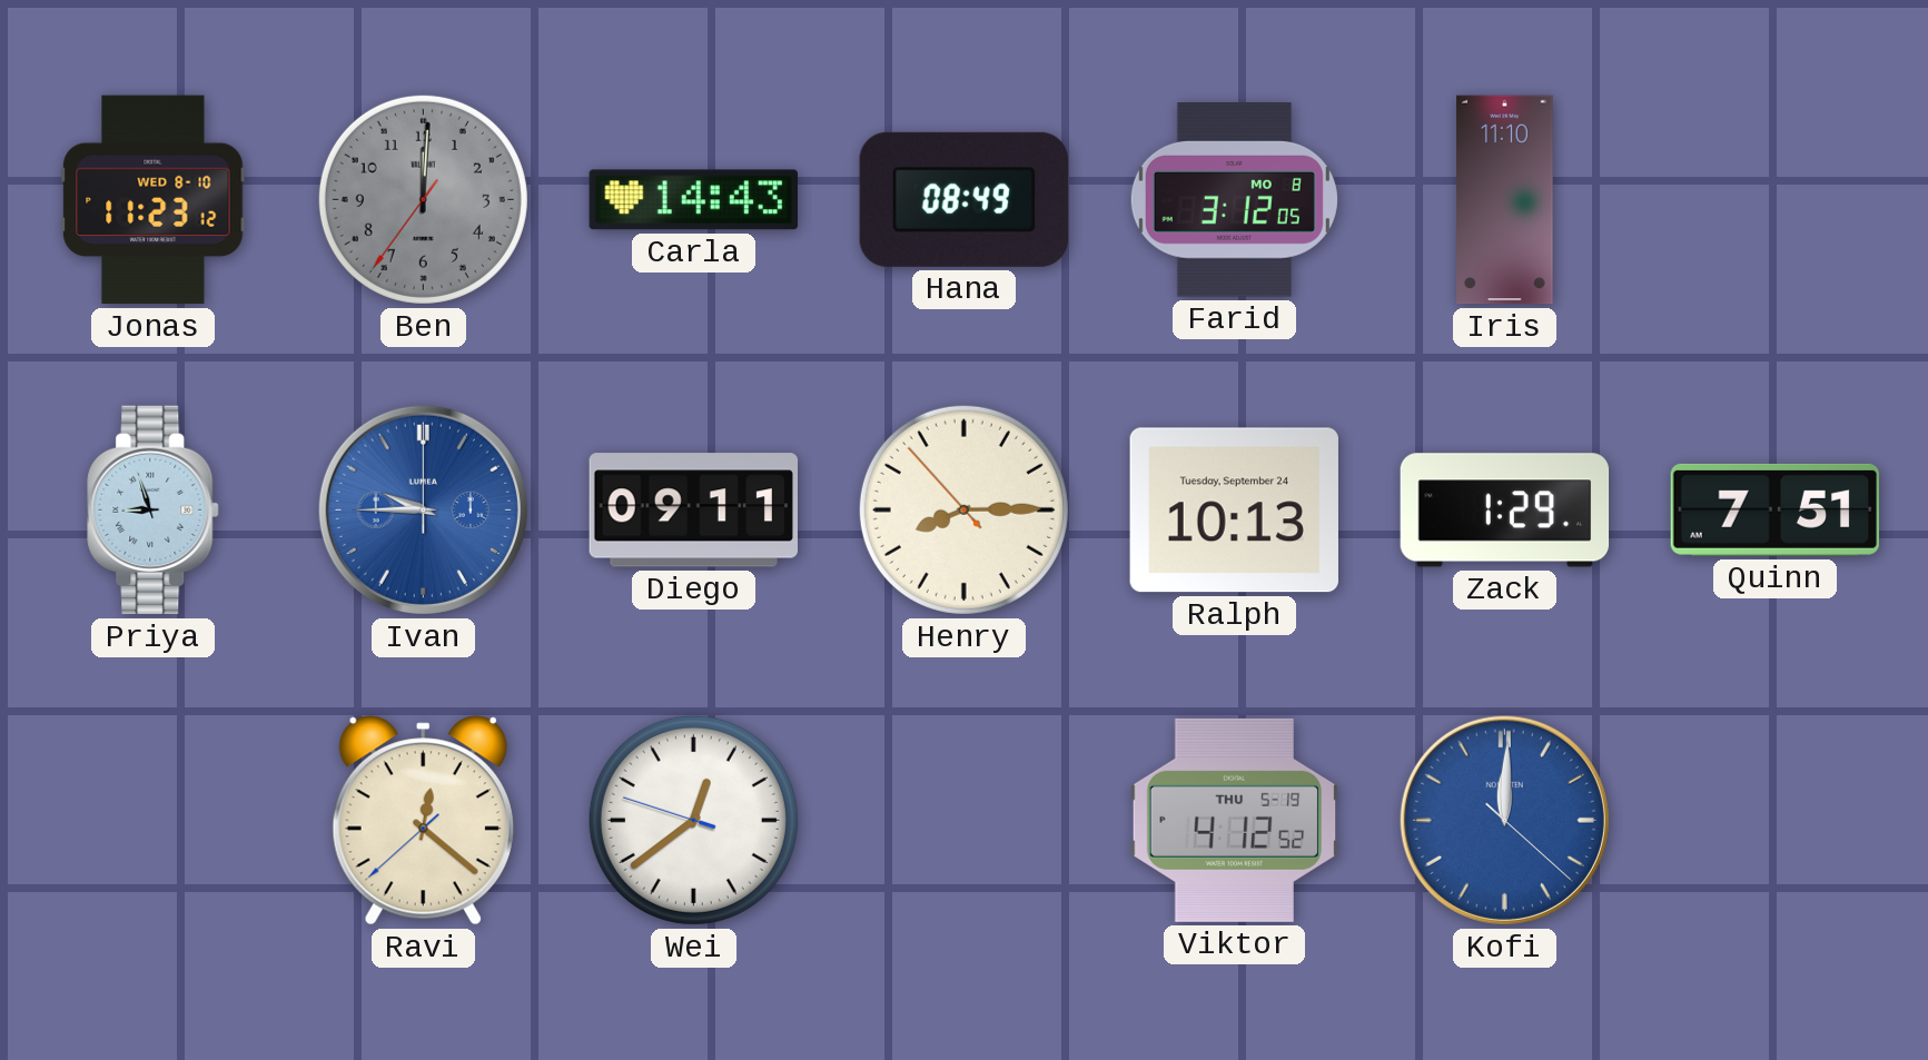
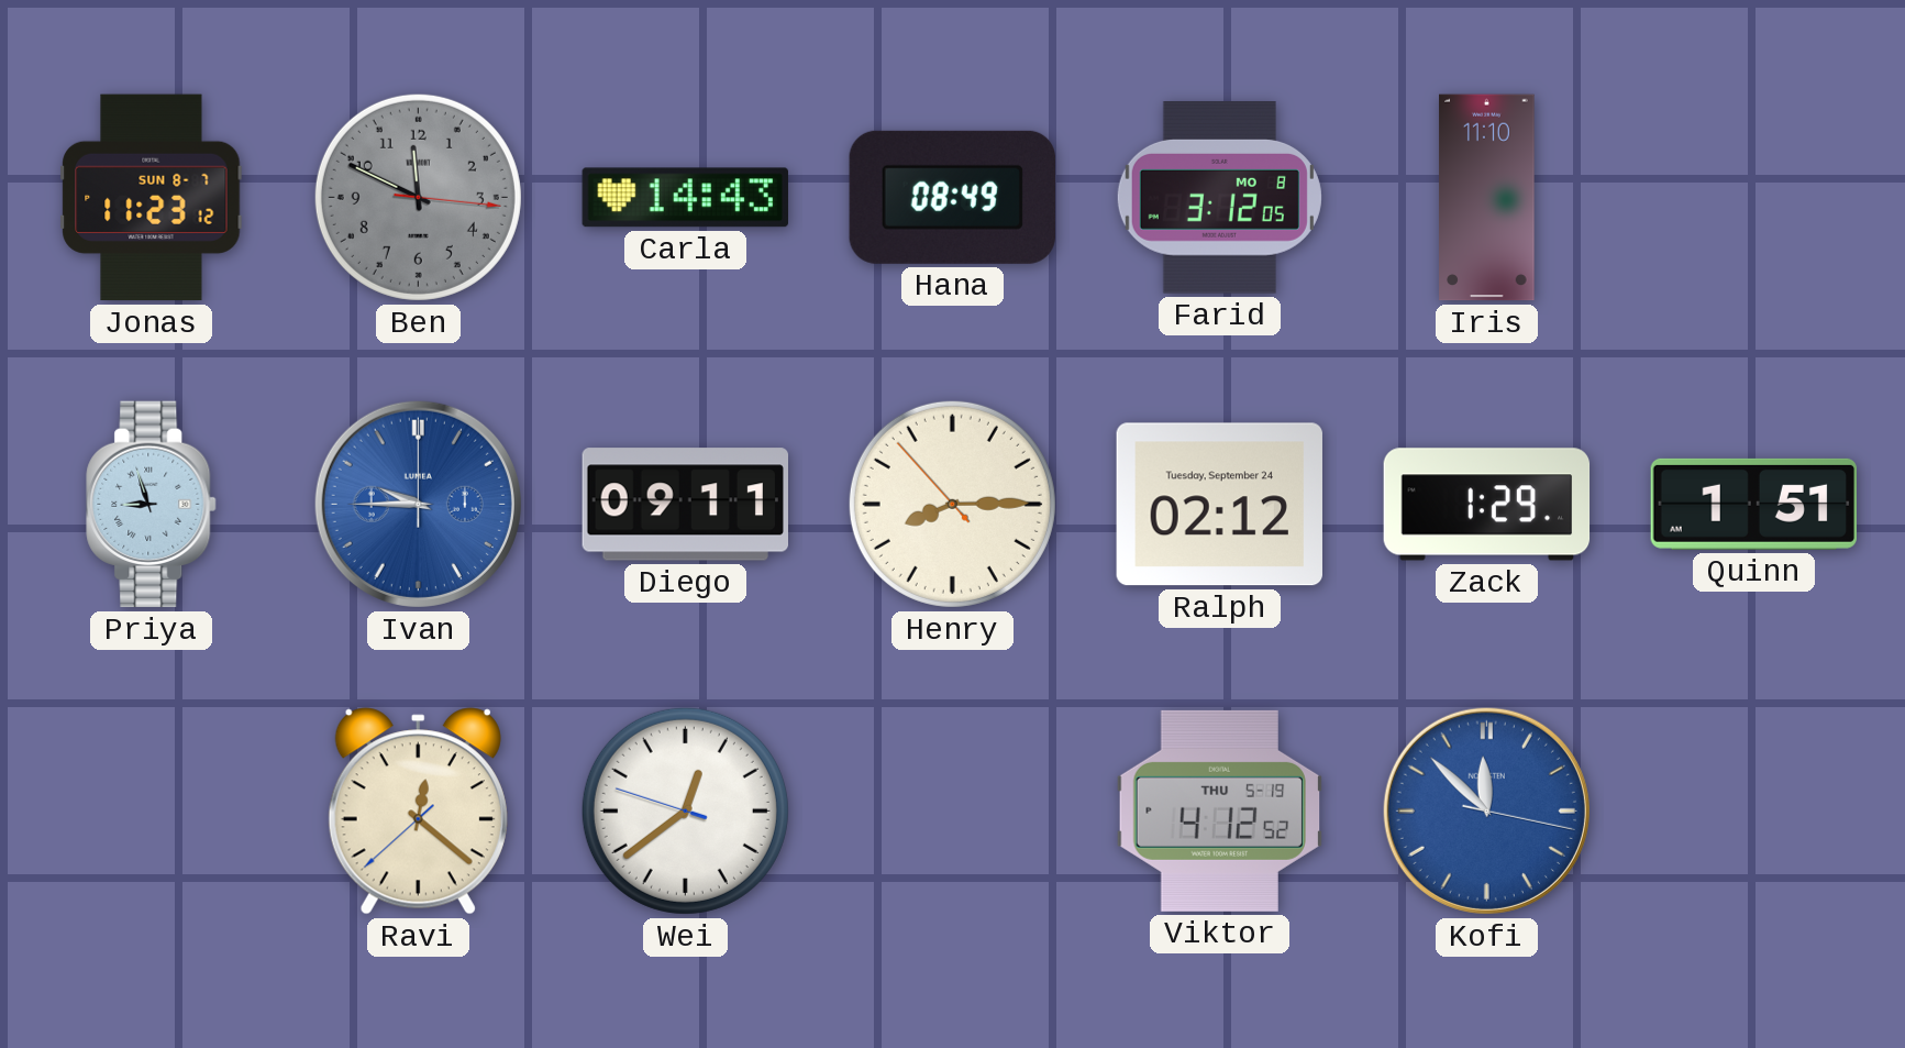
Jonas date: WED 8-10 -> SUN 8-7 (152, 198)
Ben: 12:00 -> 11:49 (418, 197)
Ralph: 10:13 -> 02:12 (1219, 505)
Quinn: 7:51 -> 1:51 (1753, 504)
Kofi: 12:00 -> 11:52 (1486, 810)
